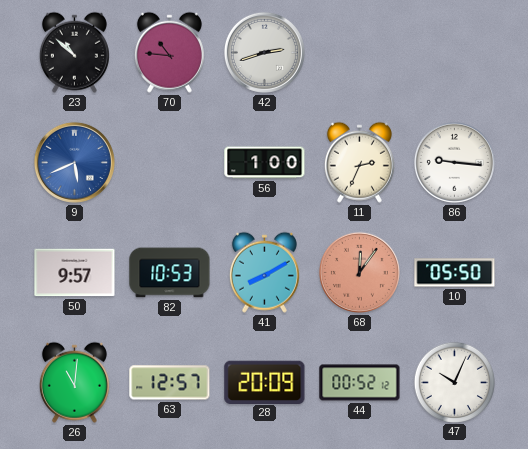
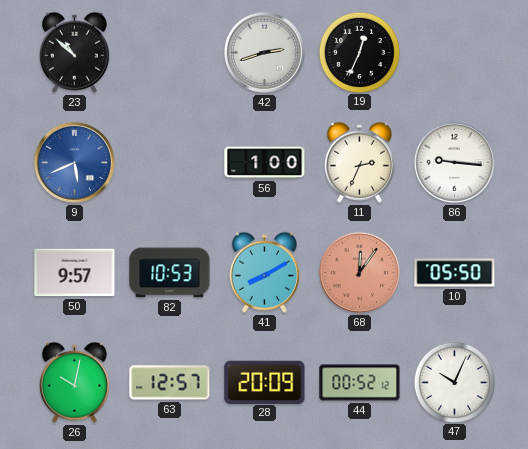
70: 10:46 -> none (169, 52)
19: none -> 12:34 (359, 52)
26: 11:01 -> 10:02 (74, 382)
